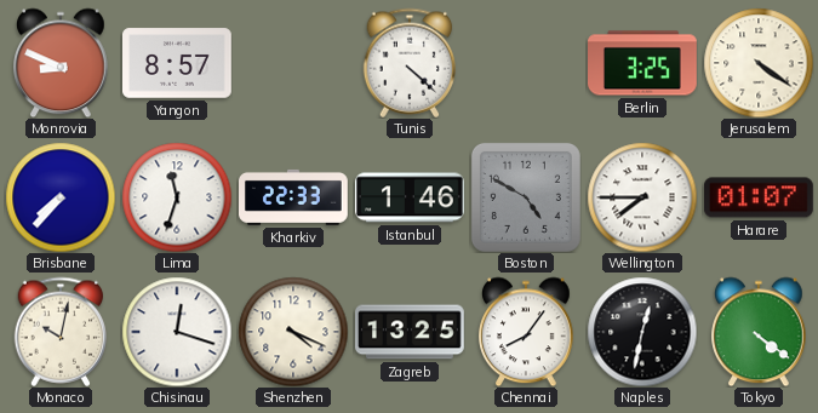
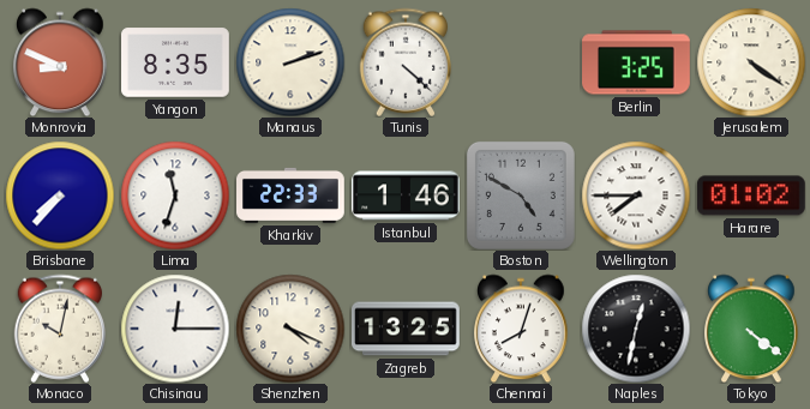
Yangon: 8:57 -> 8:35 (176, 62)
Manaus: none -> 2:12 (290, 62)
Harare: 01:07 -> 01:02 (751, 196)
Chisinau: 12:18 -> 12:15 (175, 329)
Chennai: 8:06 -> 8:03 (521, 329)
